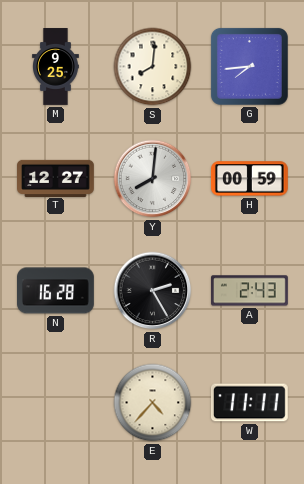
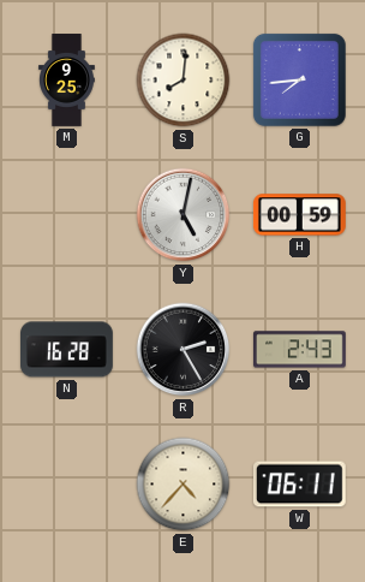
T: 12:27 -> none (56, 178)
Y: 8:01 -> 5:02 (184, 215)
W: 11:11 -> 06:11 (299, 485)
